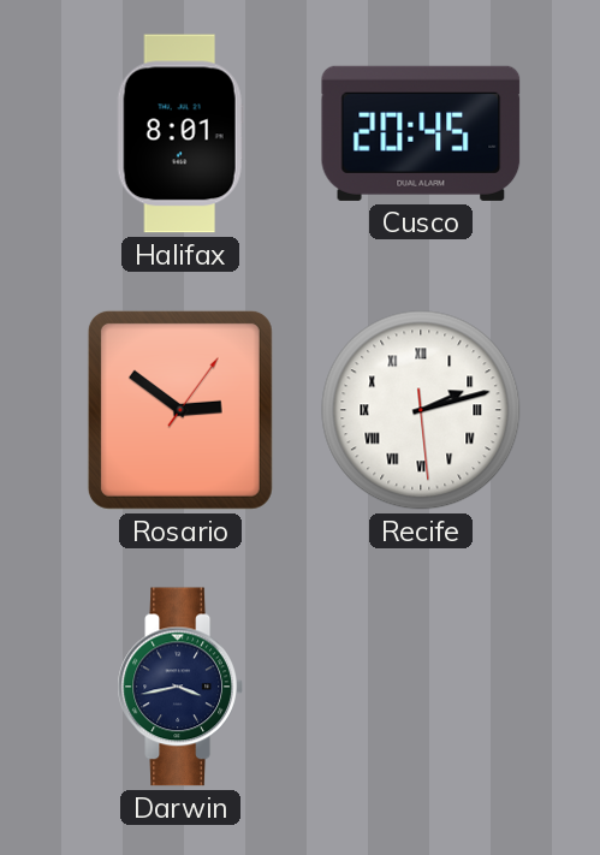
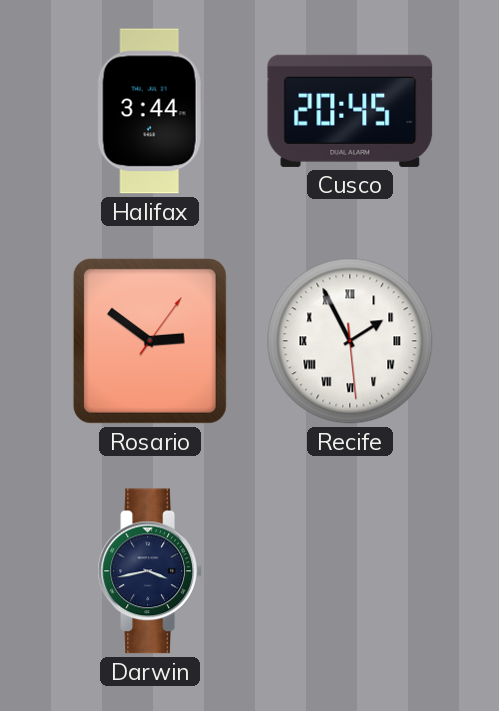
Halifax: 8:01 -> 3:44 (150, 111)
Recife: 2:12 -> 1:55 (350, 341)
